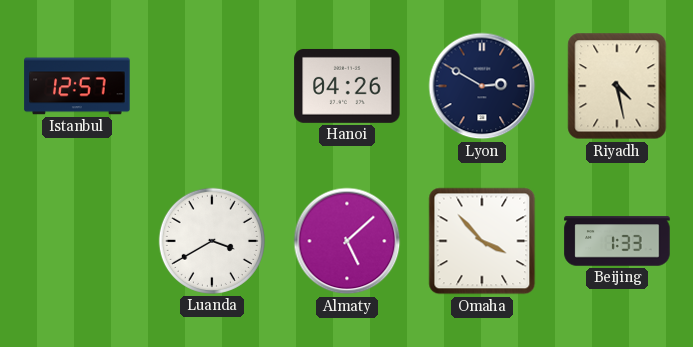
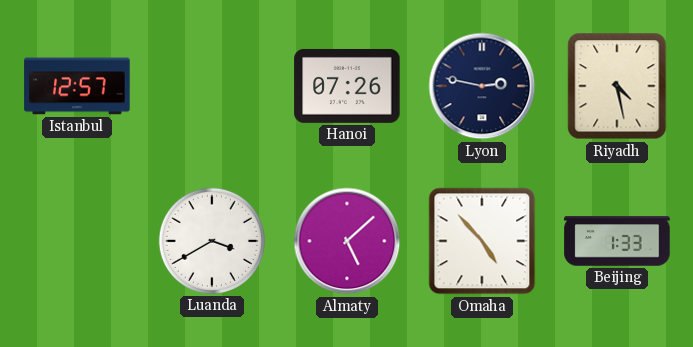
Hanoi: 04:26 -> 07:26 (347, 86)
Lyon: 2:50 -> 2:47 (482, 86)
Omaha: 3:53 -> 4:53 (482, 241)
